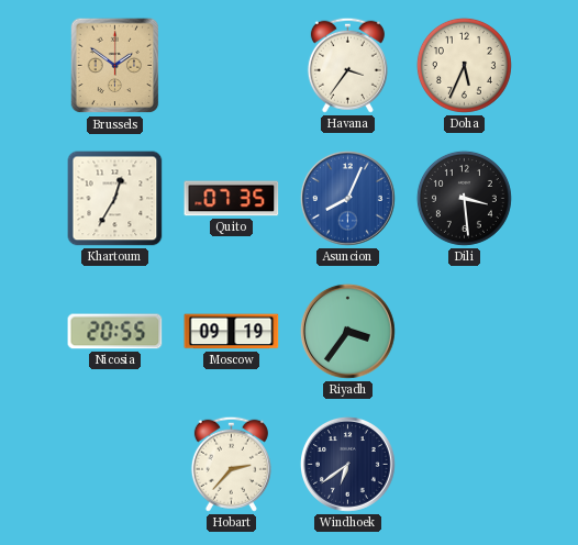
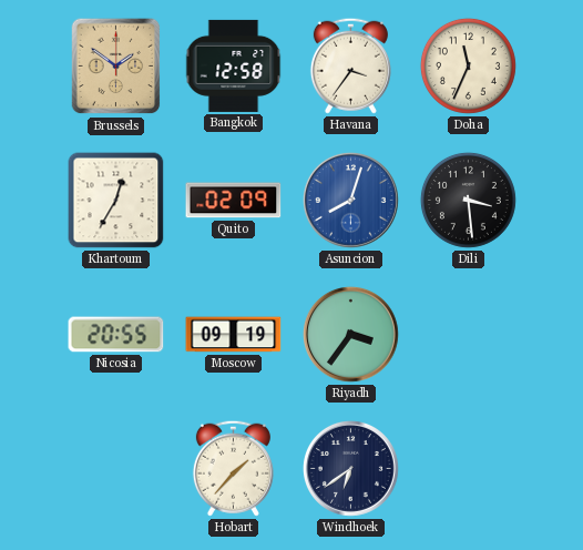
Bangkok: none -> 12:58 (234, 65)
Doha: 5:34 -> 11:34 (468, 65)
Quito: 07:35 -> 02:09 (234, 201)
Asuncion: 8:04 -> 8:03 (350, 200)
Hobart: 2:37 -> 1:37 (233, 468)
